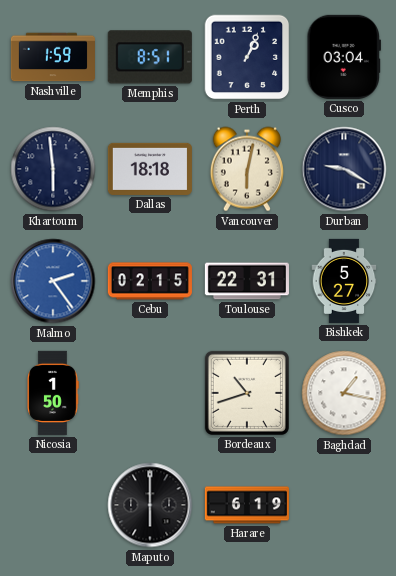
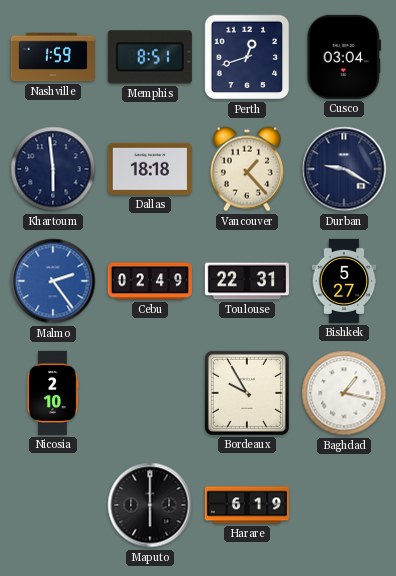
Perth: 1:04 -> 12:42 (247, 57)
Vancouver: 6:02 -> 1:23 (247, 169)
Cebu: 02:15 -> 02:49 (150, 281)
Nicosia: 1:50 -> 2:10 (53, 393)
Bordeaux: 10:42 -> 9:55 (247, 393)
